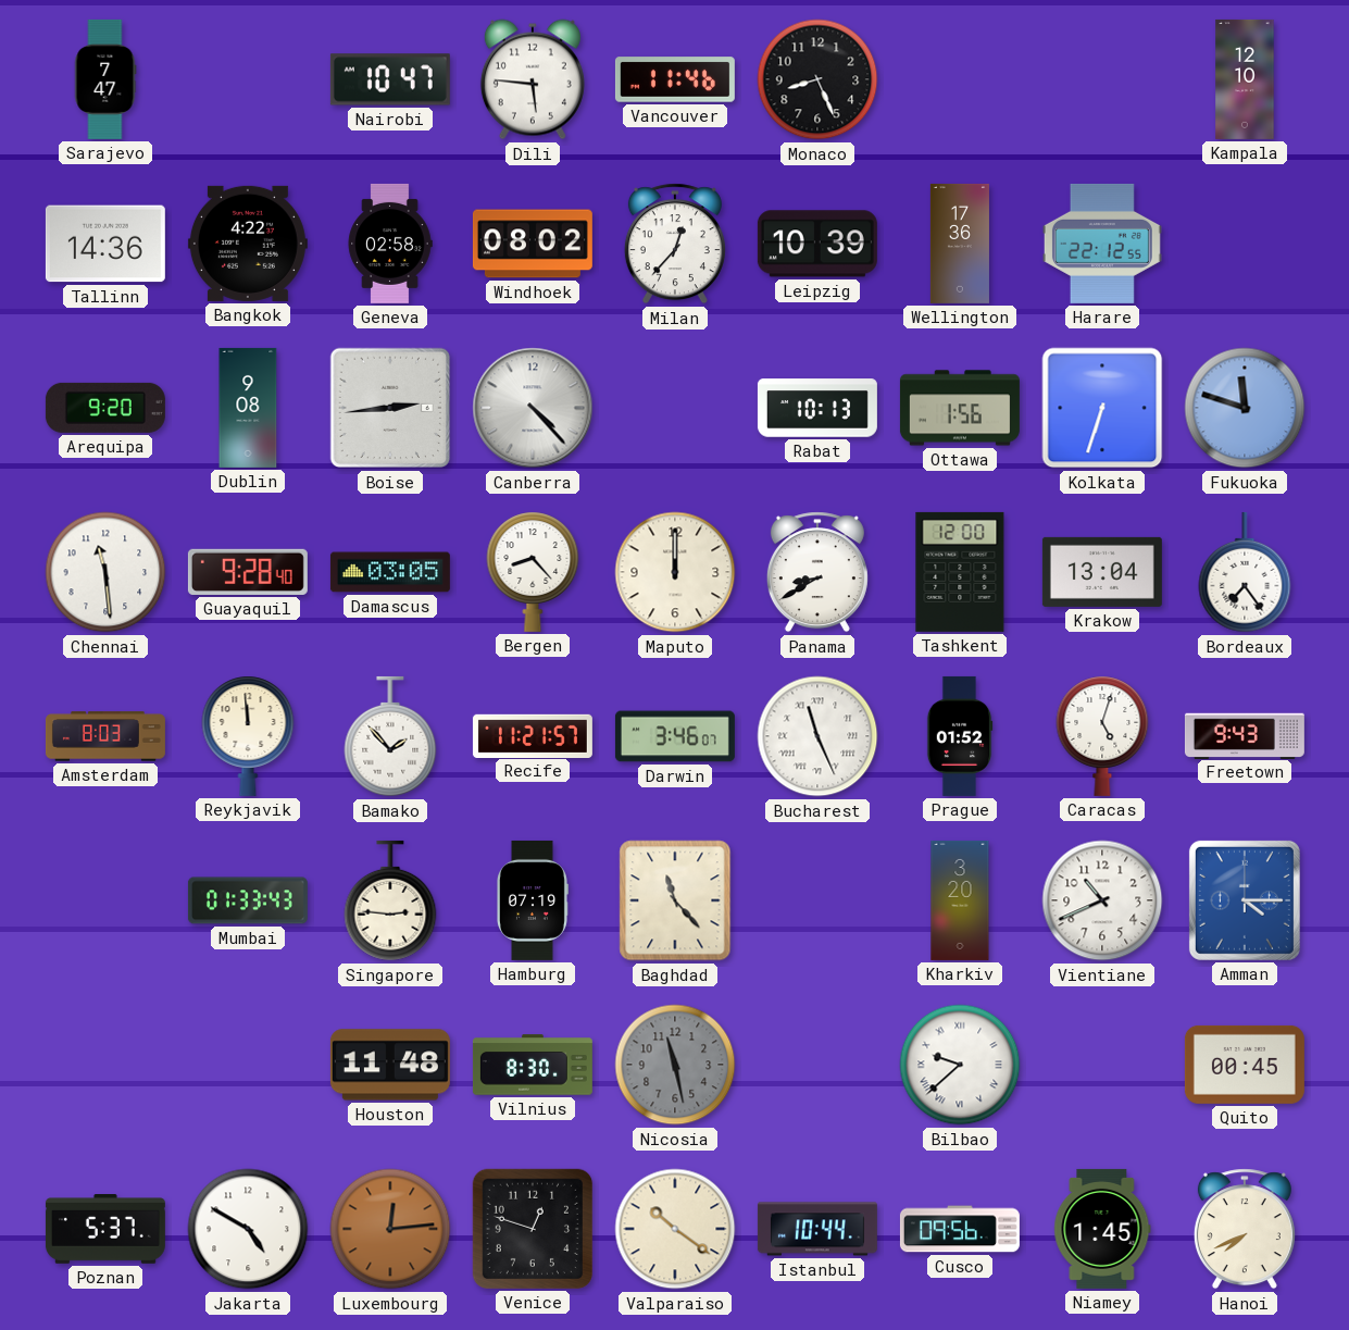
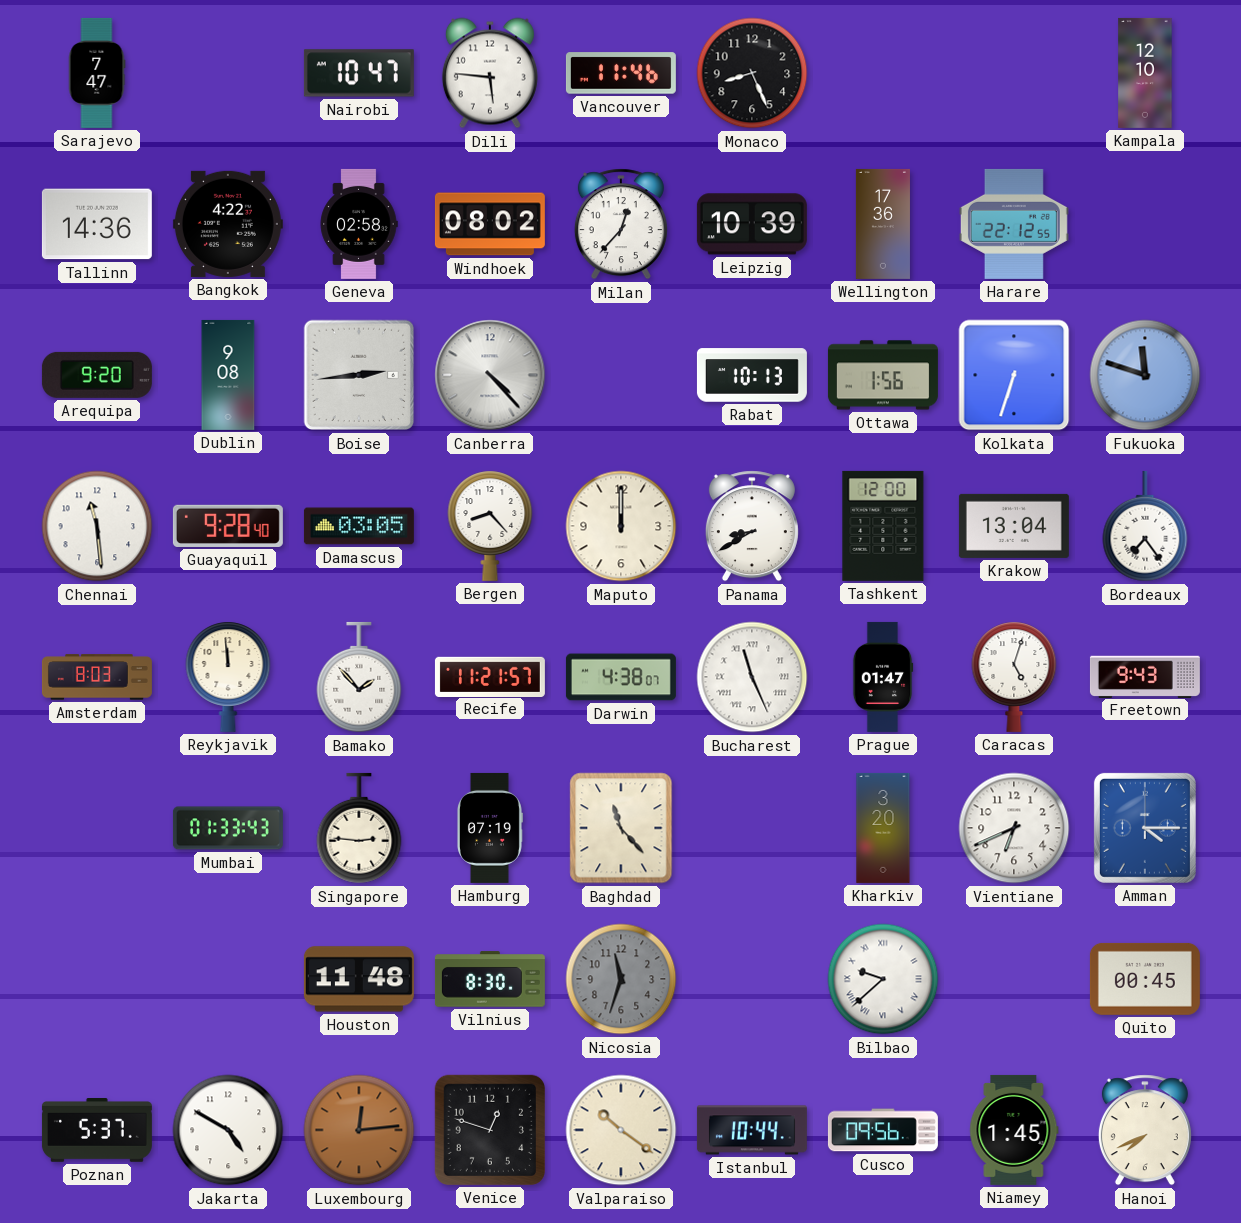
Darwin: 3:46 -> 4:38 (621, 677)
Prague: 01:52 -> 01:47 (883, 677)
Vientiane: 10:41 -> 6:41 (1014, 828)
Nicosia: 11:28 -> 11:33 (621, 979)
